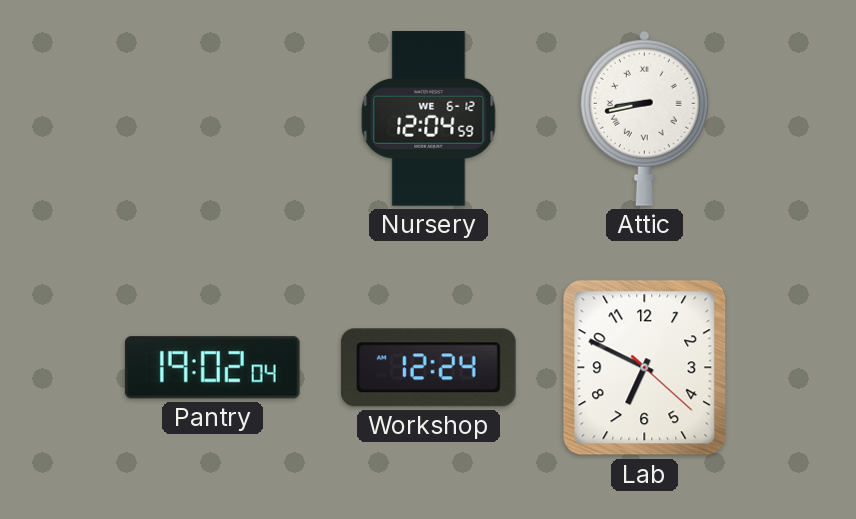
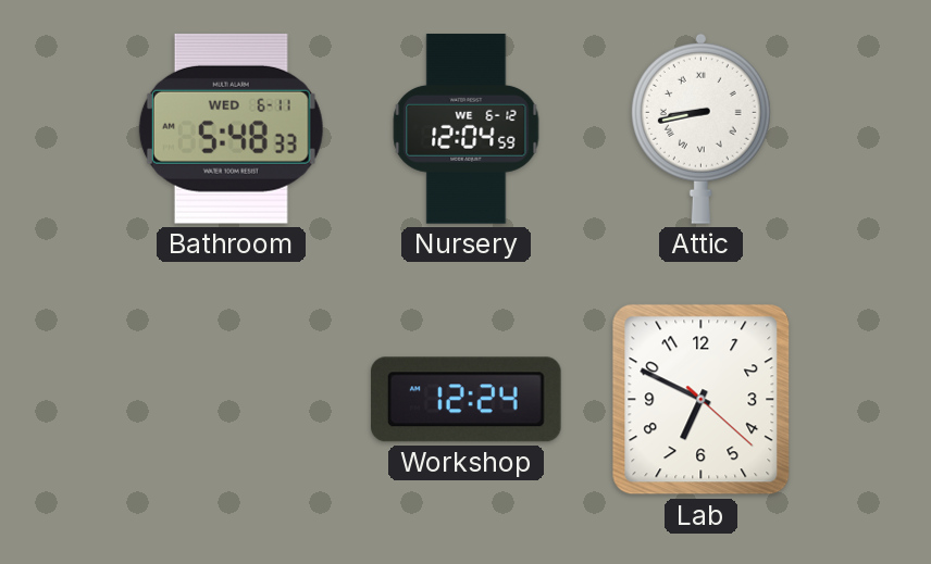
Bathroom: none -> 5:48 (231, 128)
Pantry: 19:02 -> none (212, 368)
